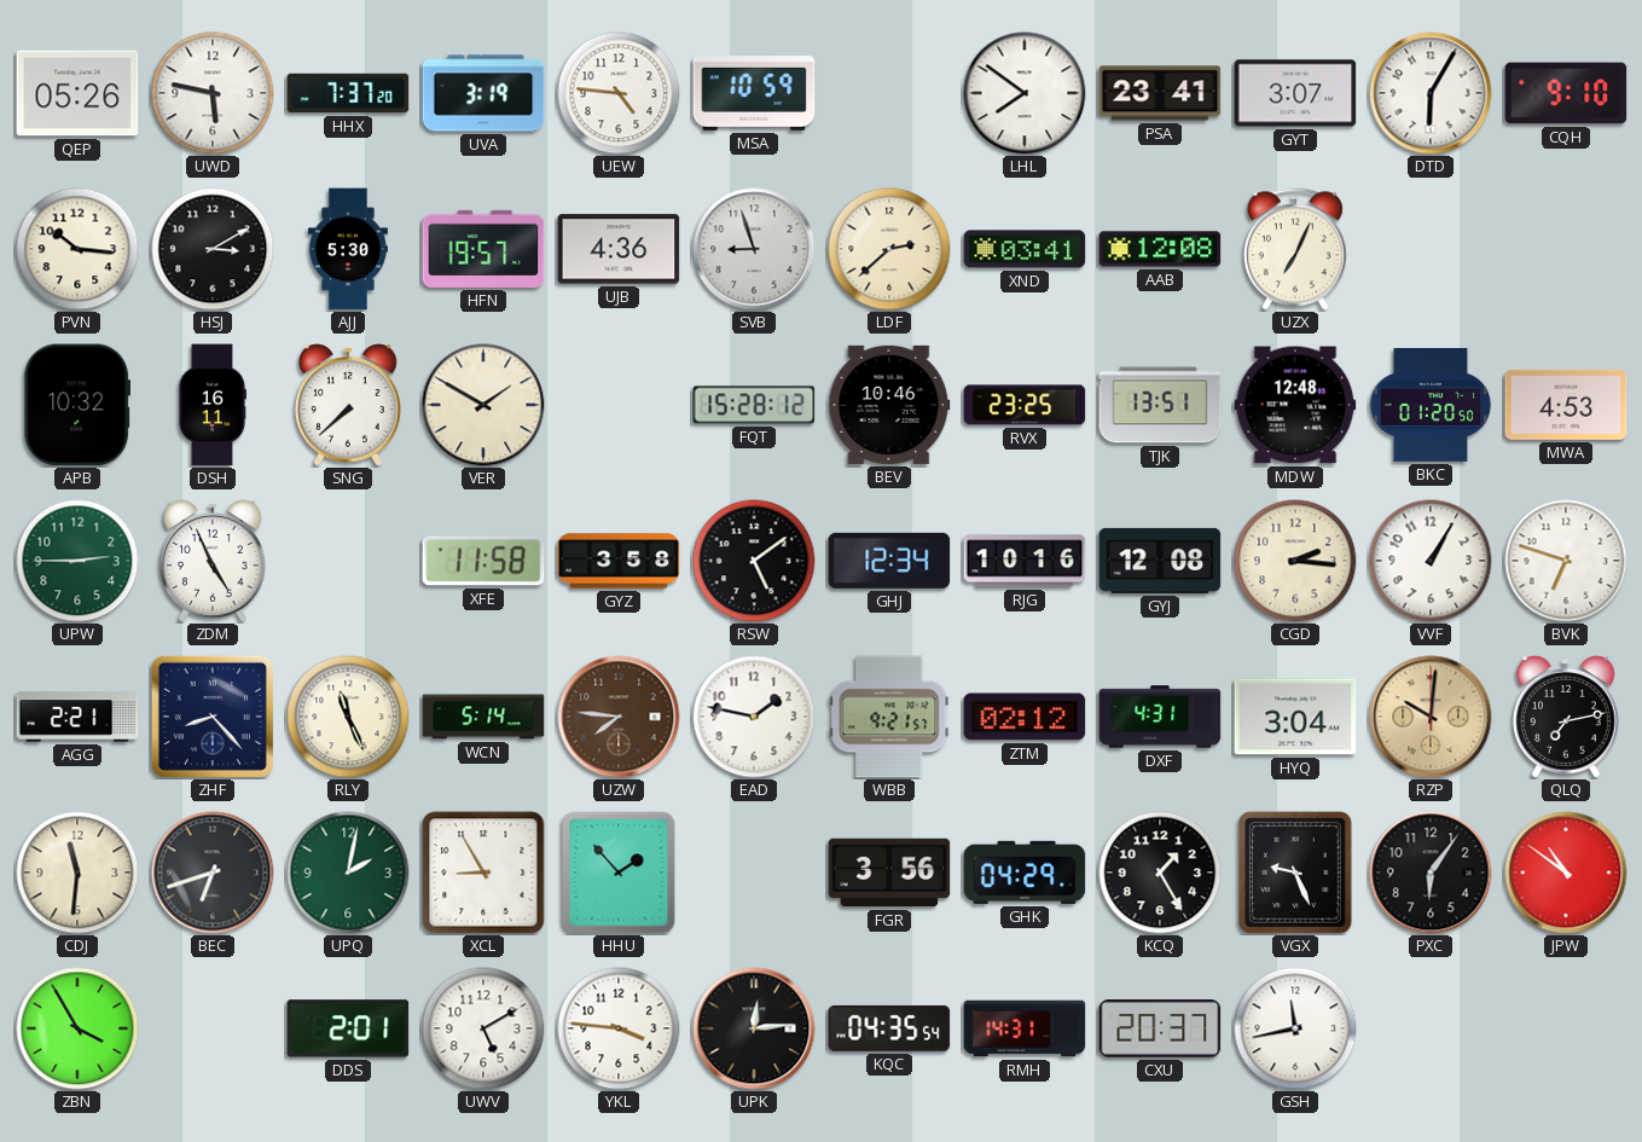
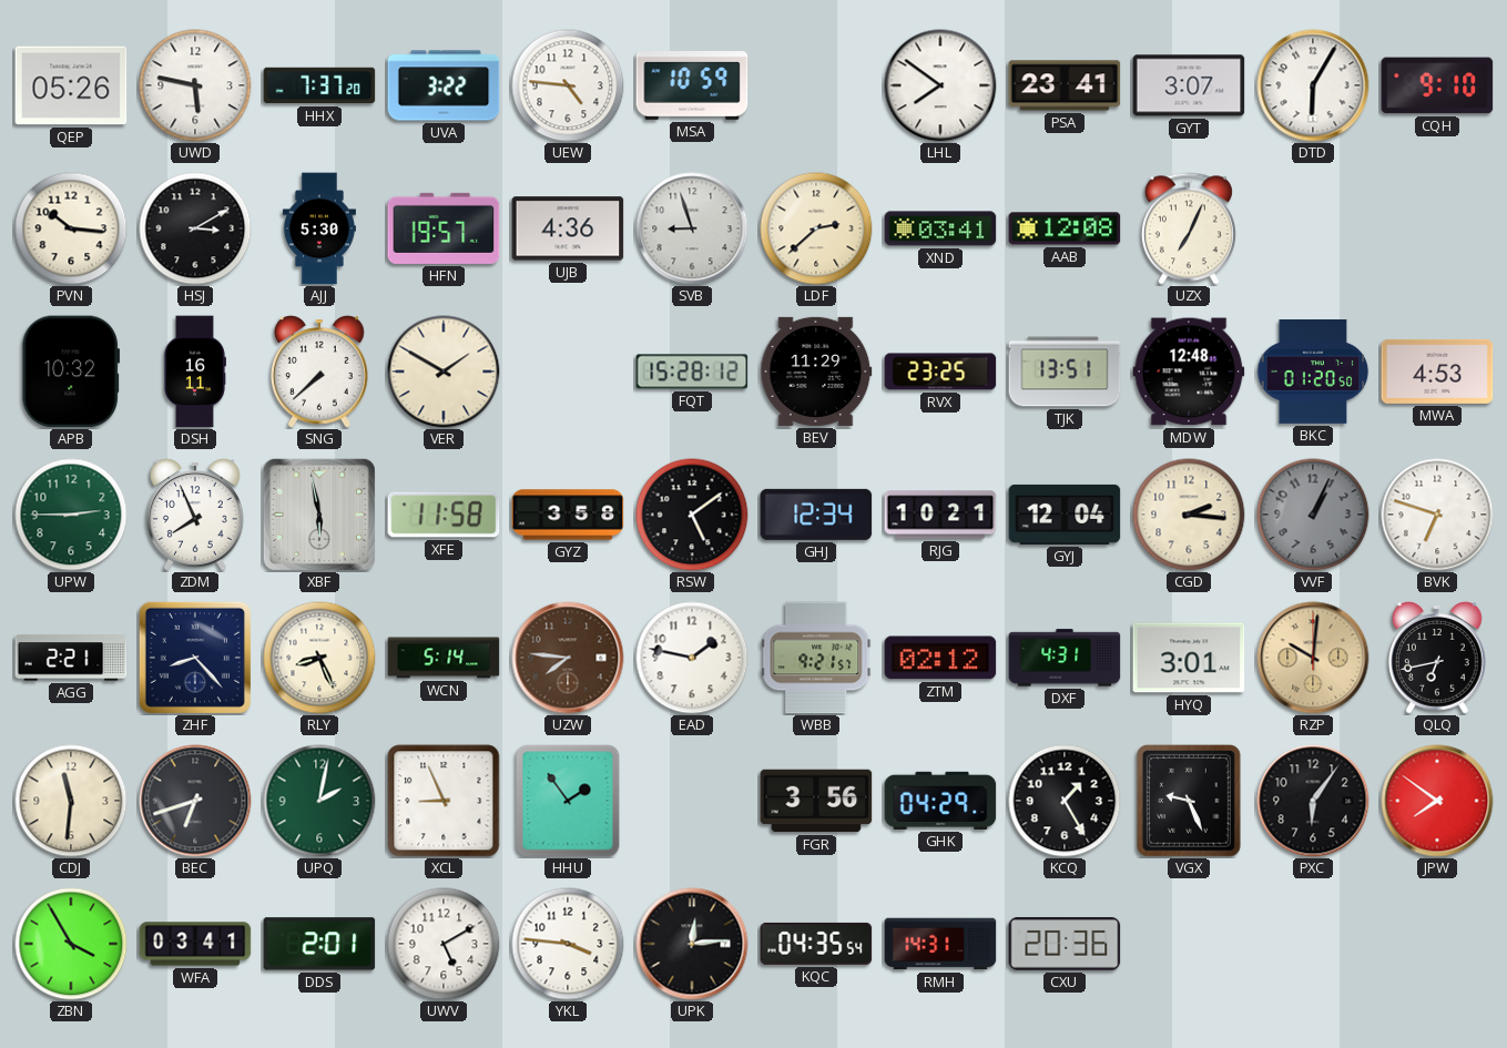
UVA: 3:19 -> 3:22 (444, 85)
BEV: 10:46 -> 11:29 (816, 372)
ZDM: 4:56 -> 7:56 (196, 515)
XBF: none -> 5:58 (319, 515)
RJG: 10:16 -> 10:21 (940, 515)
GYJ: 12:08 -> 12:04 (1065, 515)
VVF: 1:05 -> 1:04 (1313, 515)
VVF dial: white -> grey (1313, 515)
RLY: 11:26 -> 8:26 (319, 658)
HYQ: 3:04 -> 3:01 (1189, 658)
QLQ: 7:13 -> 6:43 (1438, 658)
XCL: 8:55 -> 8:56 (444, 801)
HHU: 1:53 -> 1:54 (568, 801)
JPW: 10:51 -> 7:51 (1437, 801)
WFA: none -> 03:41 (195, 944)
CXU: 20:37 -> 20:36 (1065, 944)
GSH: 11:43 -> none (1295, 1028)
